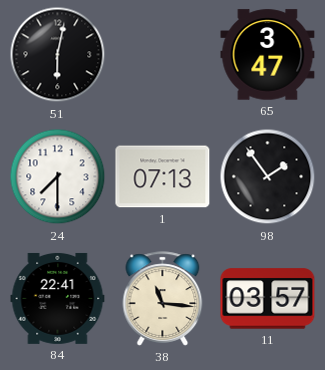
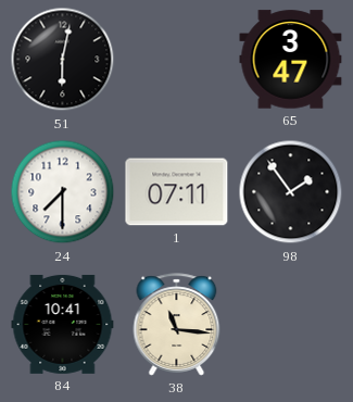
1: 07:13 -> 07:11 (177, 192)
84: 22:41 -> 10:41 (63, 324)
11: 03:57 -> none (268, 299)
